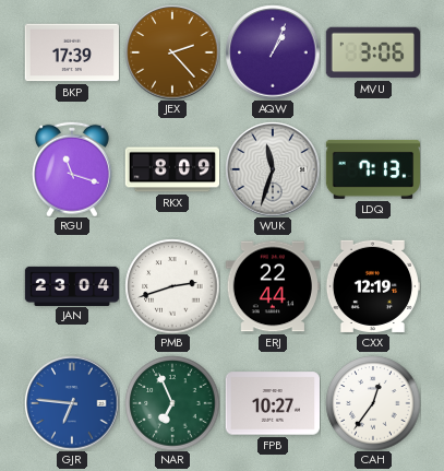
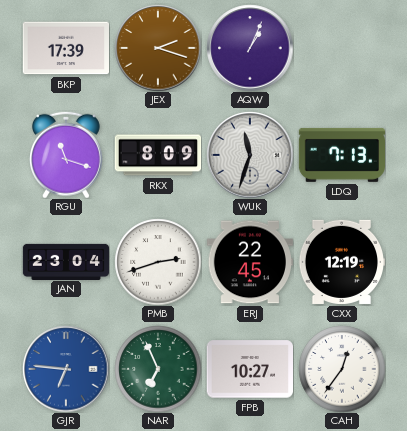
JEX: 2:23 -> 2:18 (158, 48)
MVU: 3:06 -> none (372, 52)
ERJ: 22:44 -> 22:45 (249, 262)
